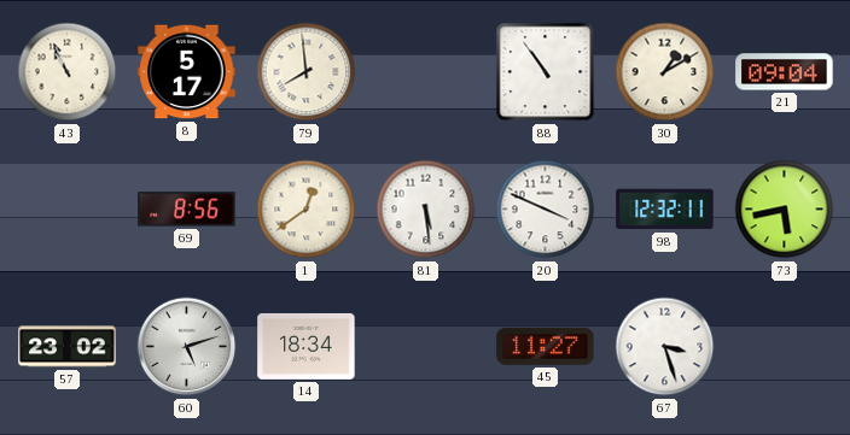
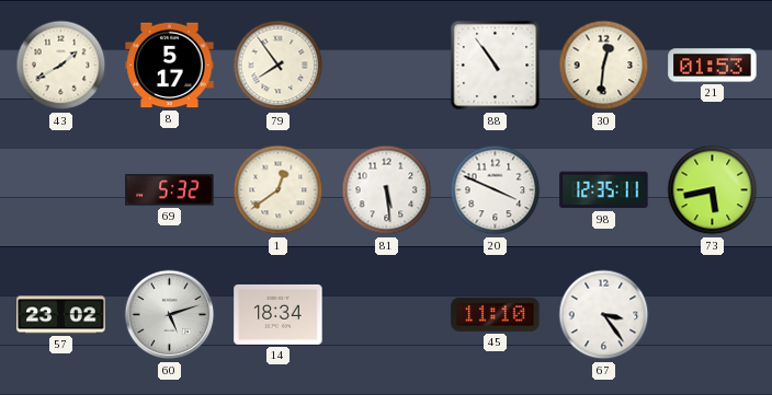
43: 10:56 -> 1:40 (61, 66)
79: 7:59 -> 7:54 (279, 66)
30: 1:10 -> 12:31 (604, 66)
21: 09:04 -> 01:53 (713, 66)
69: 8:56 -> 5:32 (170, 190)
98: 12:32 -> 12:35 (604, 190)
45: 11:27 -> 11:10 (496, 314)
67: 3:27 -> 3:24 (604, 315)
